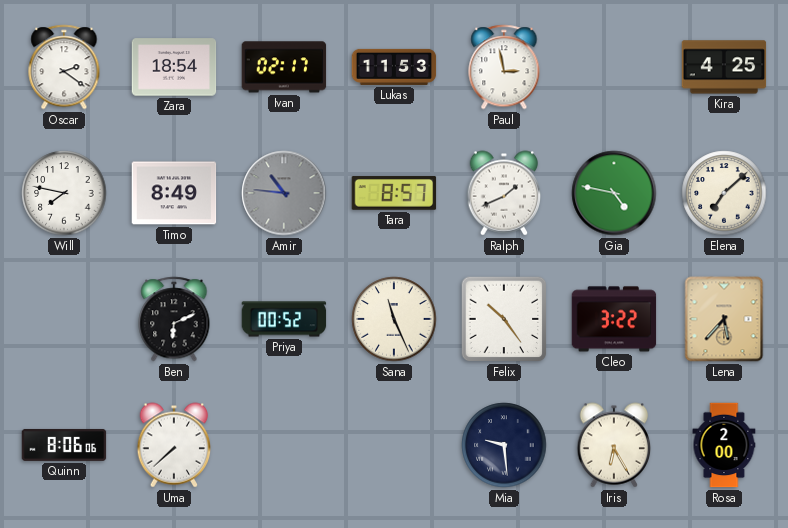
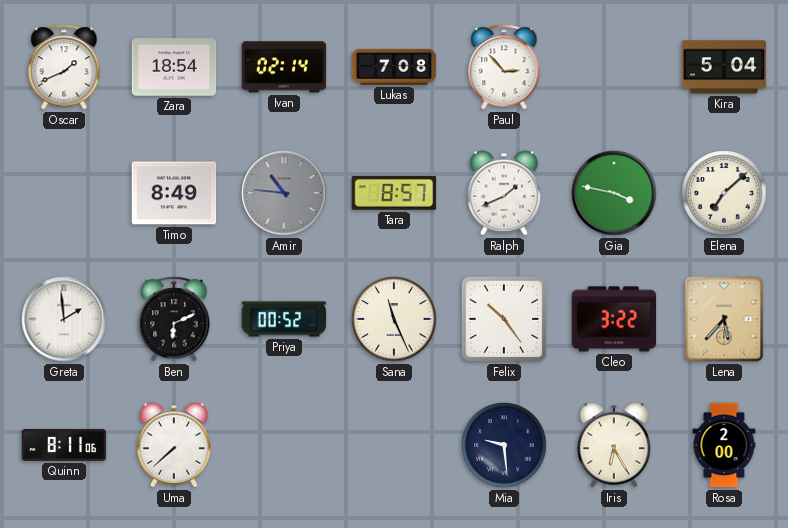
Oscar: 2:21 -> 1:41 (64, 67)
Ivan: 02:17 -> 02:14 (284, 67)
Lukas: 11:53 -> 7:08 (394, 67)
Paul: 2:58 -> 2:53 (504, 67)
Kira: 4:25 -> 5:04 (724, 67)
Will: 7:47 -> none (64, 193)
Gia: 4:47 -> 3:47 (614, 193)
Greta: none -> 1:59 (64, 319)
Quinn: 8:06 -> 8:11 (64, 445)
